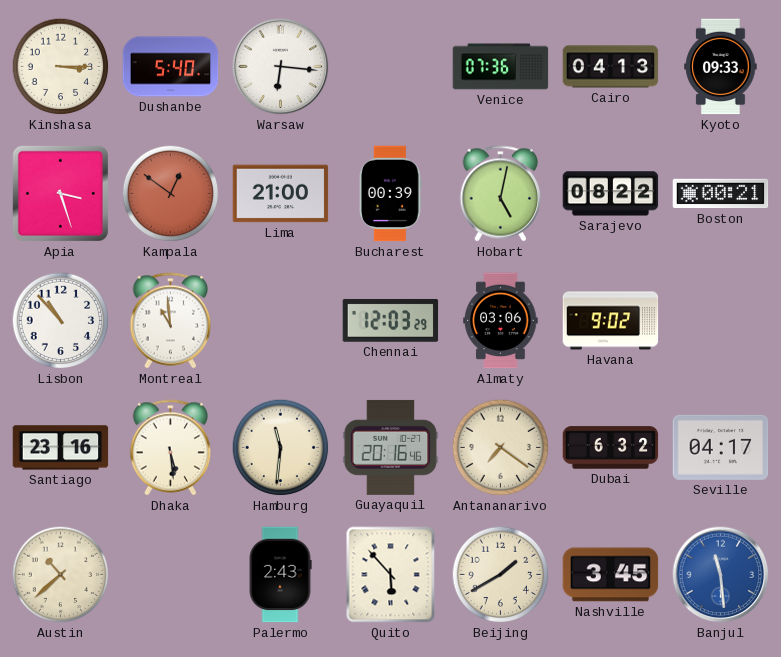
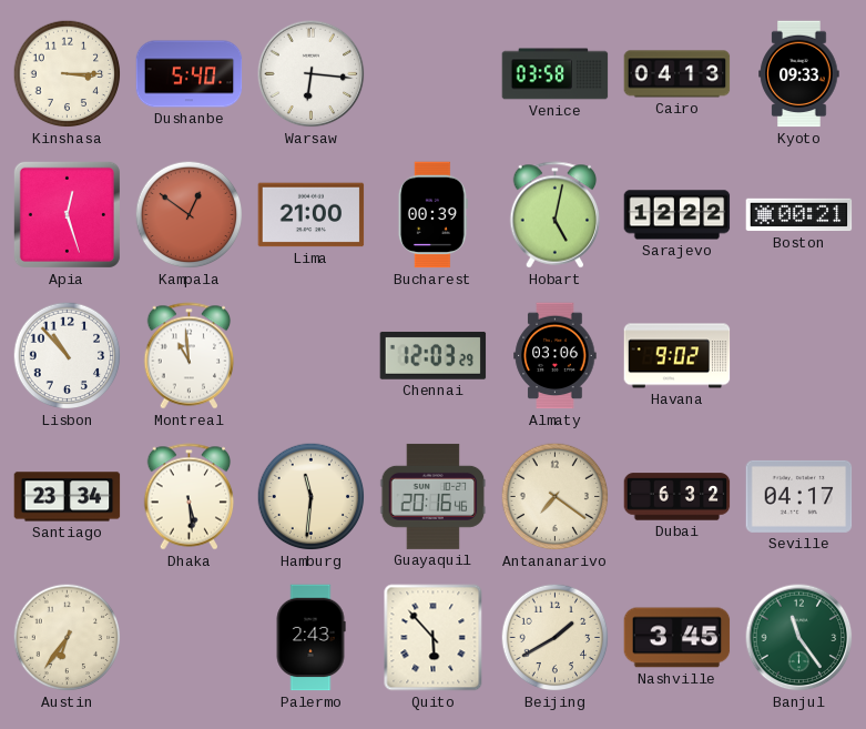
Venice: 07:36 -> 03:58 (556, 74)
Apia: 3:27 -> 12:27 (67, 214)
Sarajevo: 08:22 -> 12:22 (677, 215)
Santiago: 23:16 -> 23:34 (68, 497)
Austin: 10:38 -> 6:36 (68, 638)
Banjul: 11:29 -> 11:24 (799, 638)
Banjul dial: blue -> green (799, 638)
